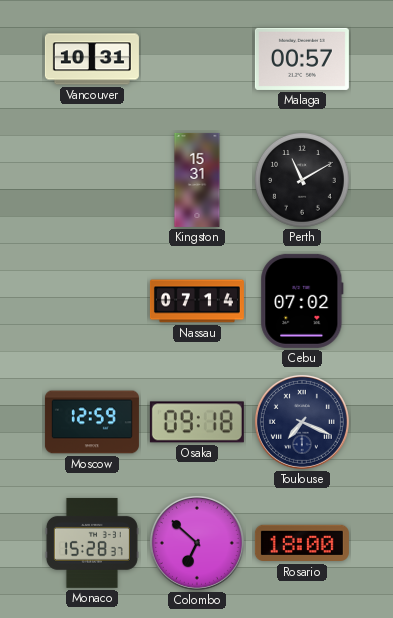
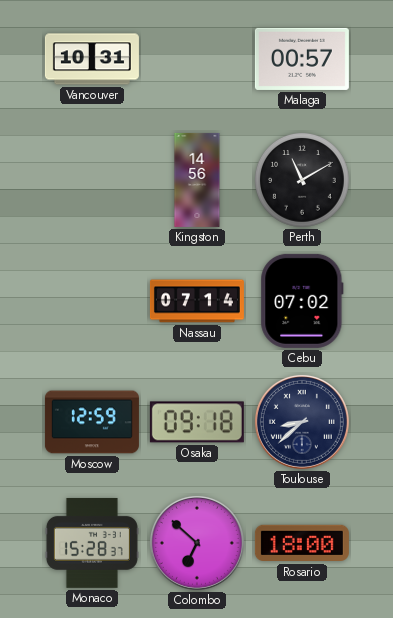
Kingston: 15:31 -> 14:56 (197, 180)
Toulouse: 7:19 -> 8:38 (302, 422)
